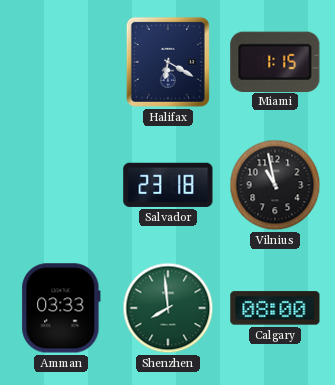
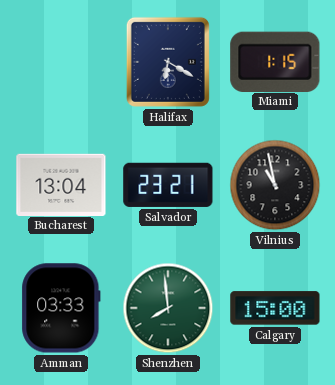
Bucharest: none -> 13:04 (61, 184)
Salvador: 23:18 -> 23:21 (168, 185)
Calgary: 08:00 -> 15:00 (275, 308)
